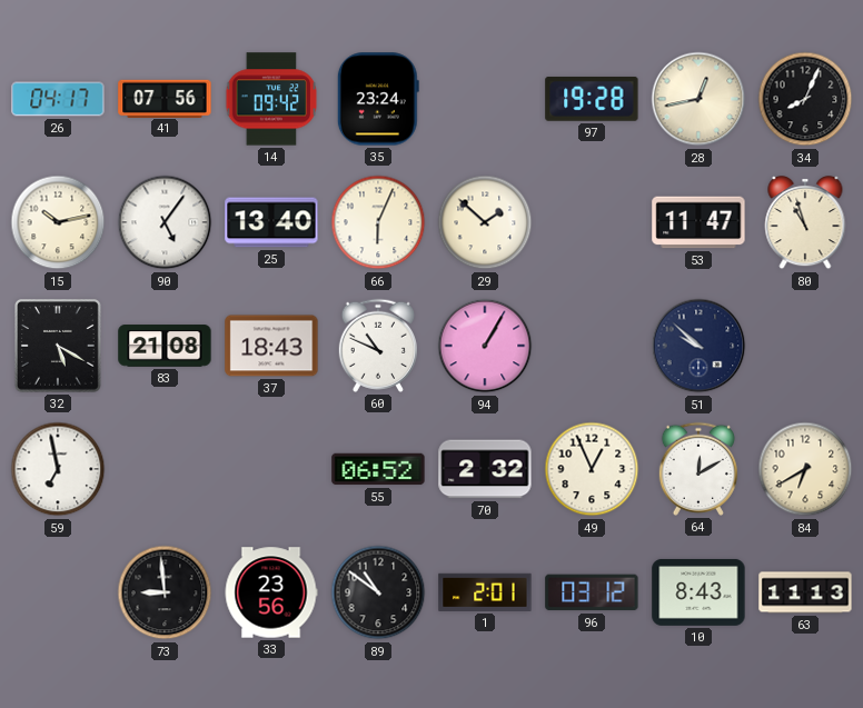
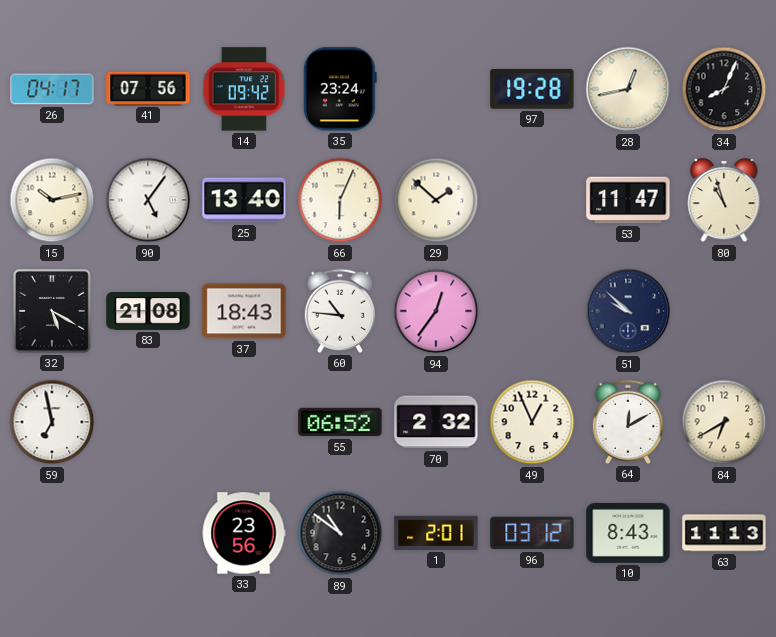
60: 10:49 -> 10:46 (339, 311)
94: 1:05 -> 12:36 (436, 311)
73: 8:59 -> none (165, 592)
